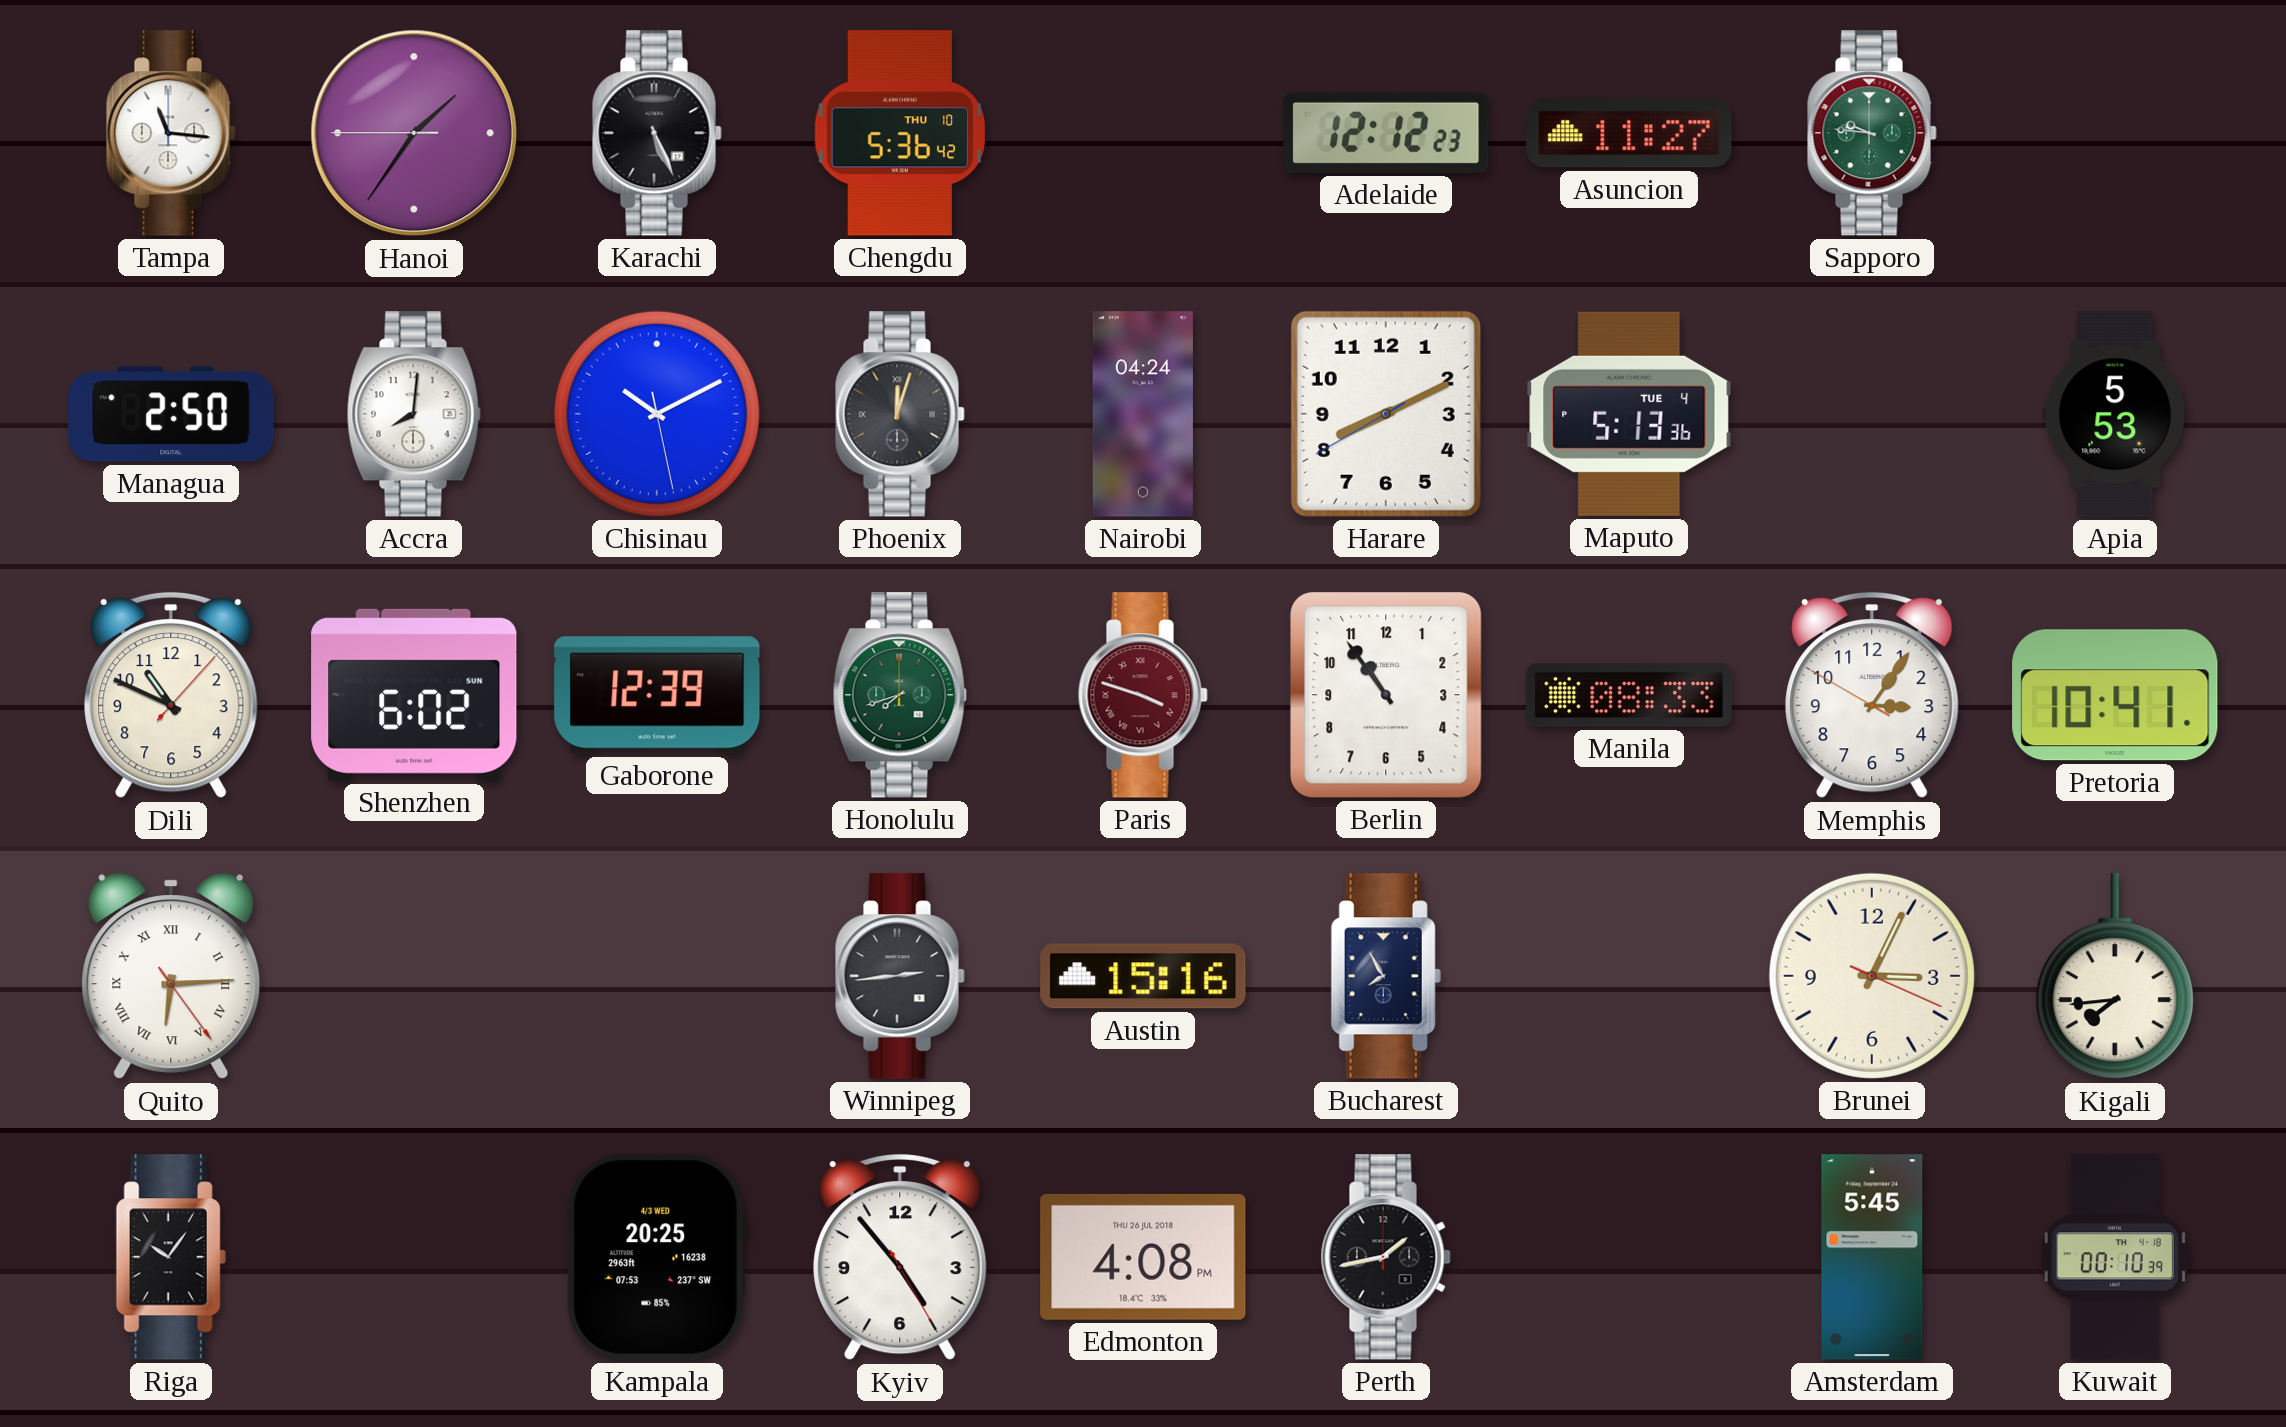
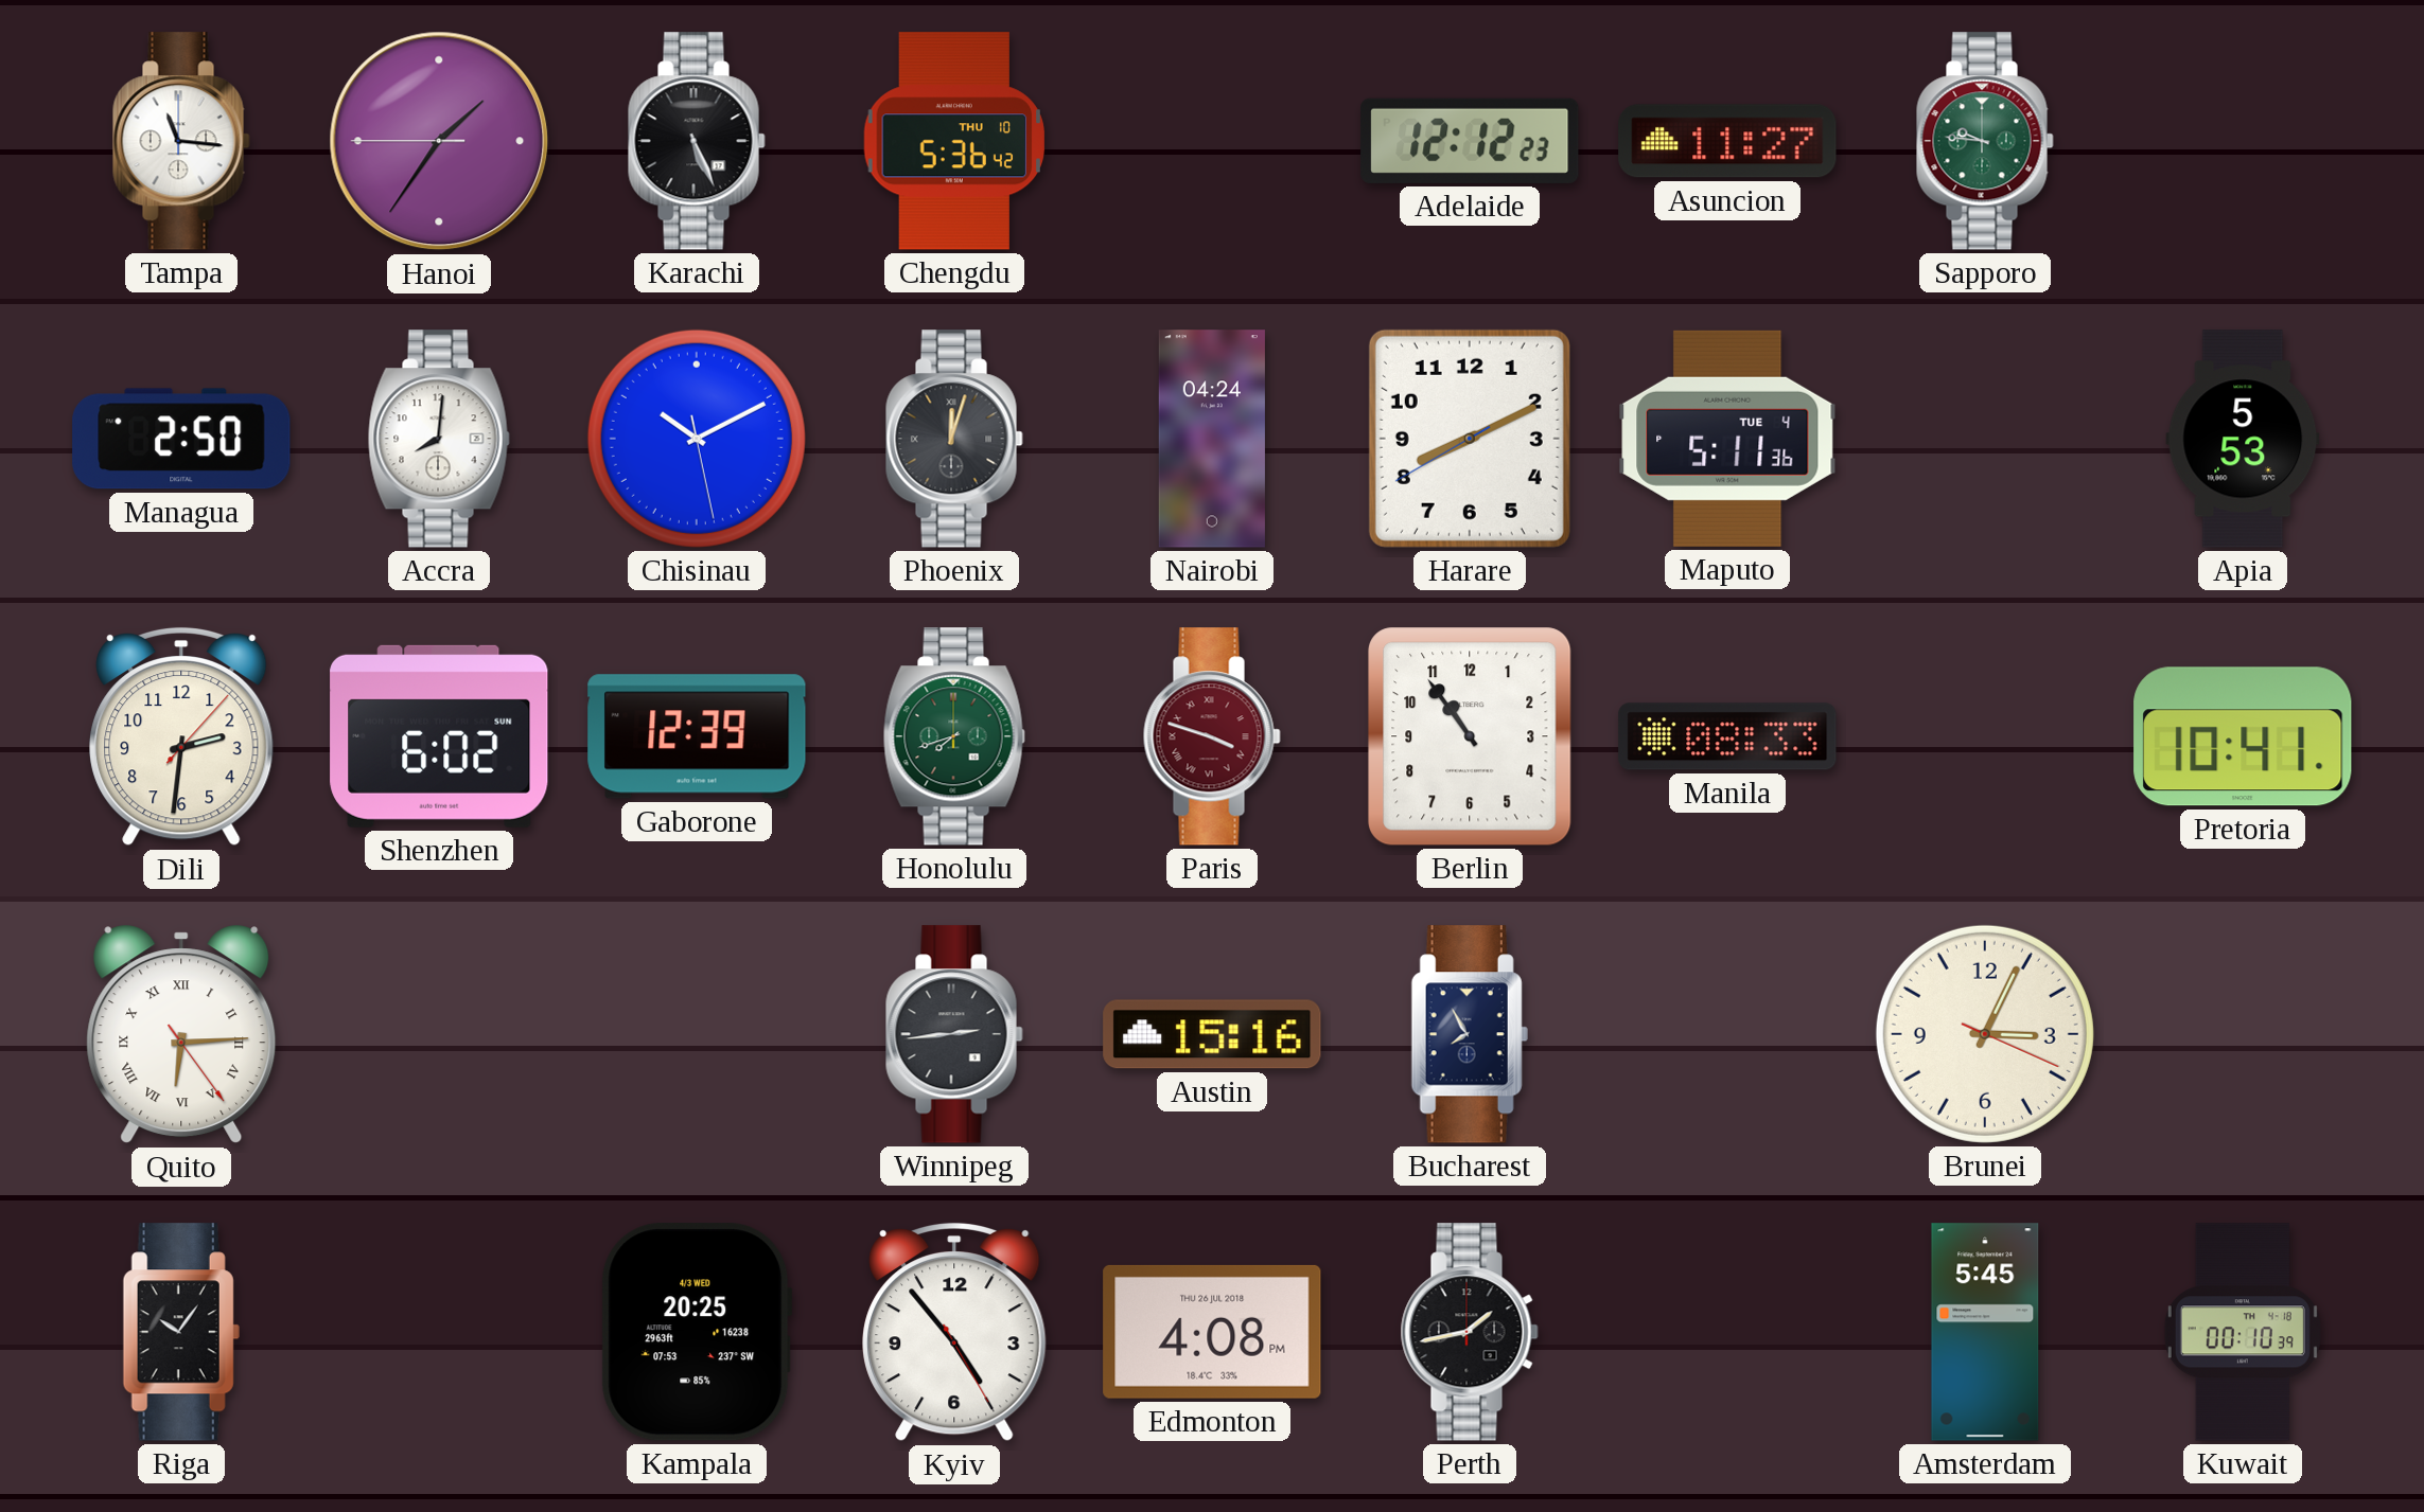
Maputo: 5:13 -> 5:11 (1727, 439)
Dili: 10:49 -> 2:31 (181, 736)
Memphis: 3:05 -> none (1872, 695)
Kigali: 7:44 -> none (2115, 977)
